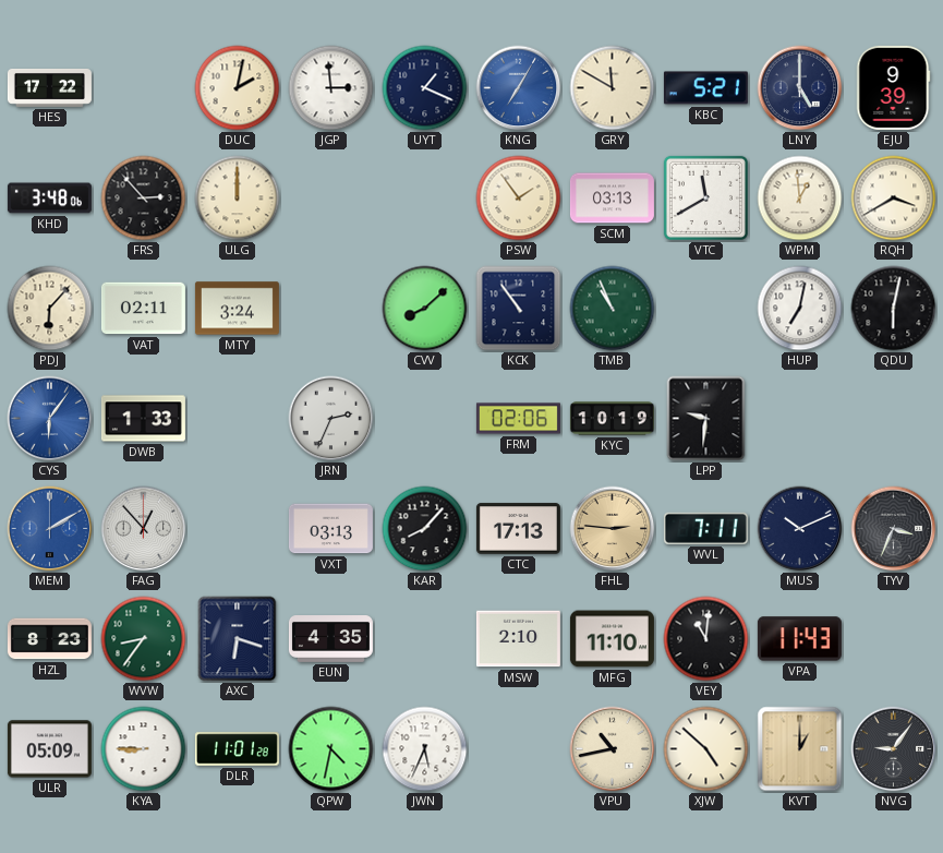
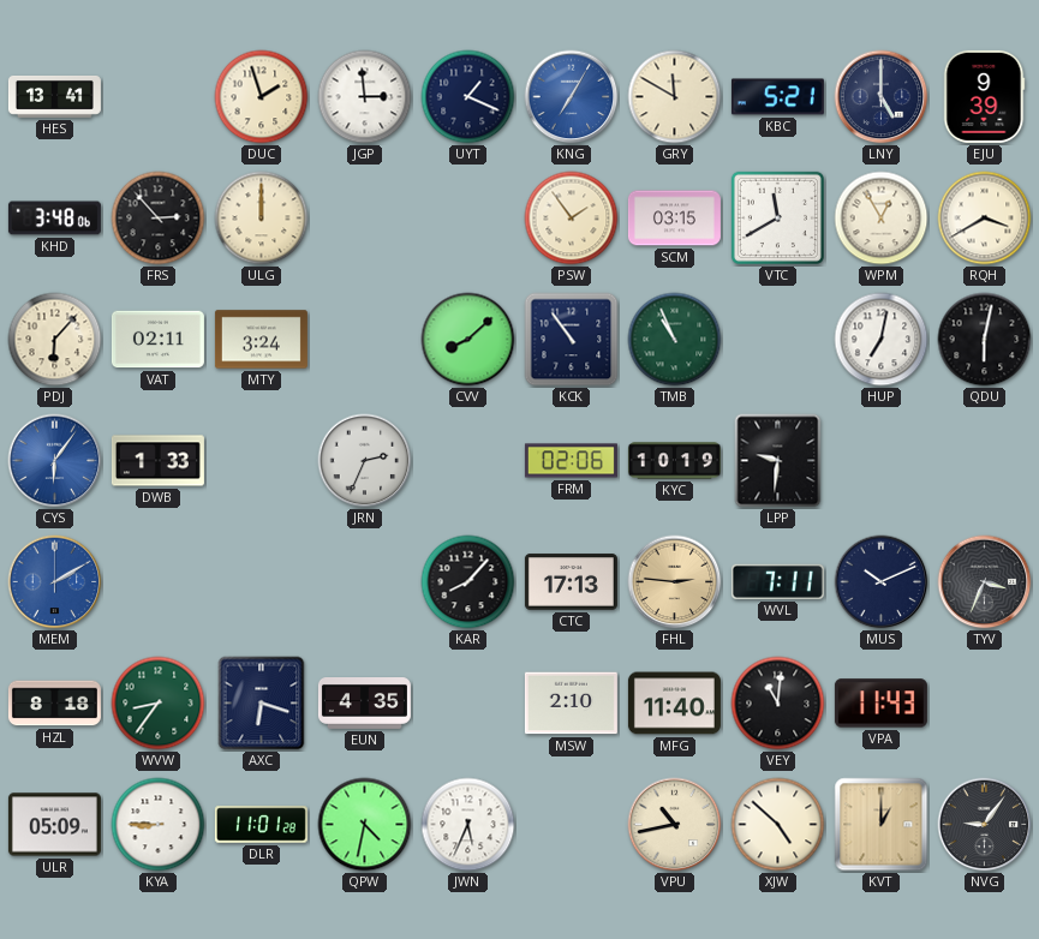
HES: 17:22 -> 13:41 (54, 96)
DUC: 2:02 -> 1:57 (262, 97)
SCM: 03:13 -> 03:15 (674, 219)
WPM: 12:59 -> 12:55 (882, 219)
FAG: 12:53 -> none (144, 529)
VXT: 03:13 -> none (330, 529)
HZL: 8:23 -> 8:18 (54, 704)
MFG: 11:10 -> 11:40 (674, 704)
